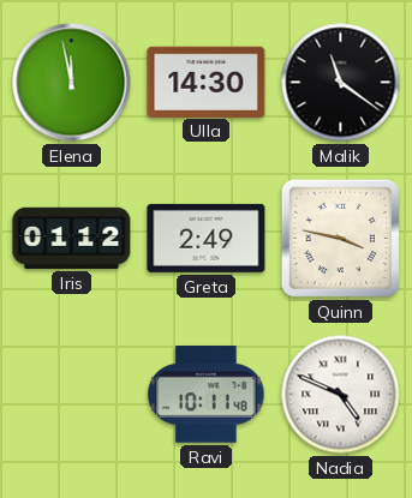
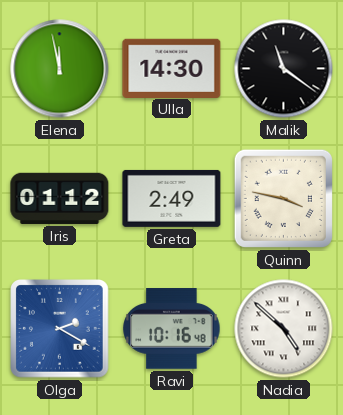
Olga: none -> 2:20 (60, 329)
Ravi: 10:11 -> 10:16 (172, 329)
Nadia: 4:49 -> 4:52 (284, 329)
